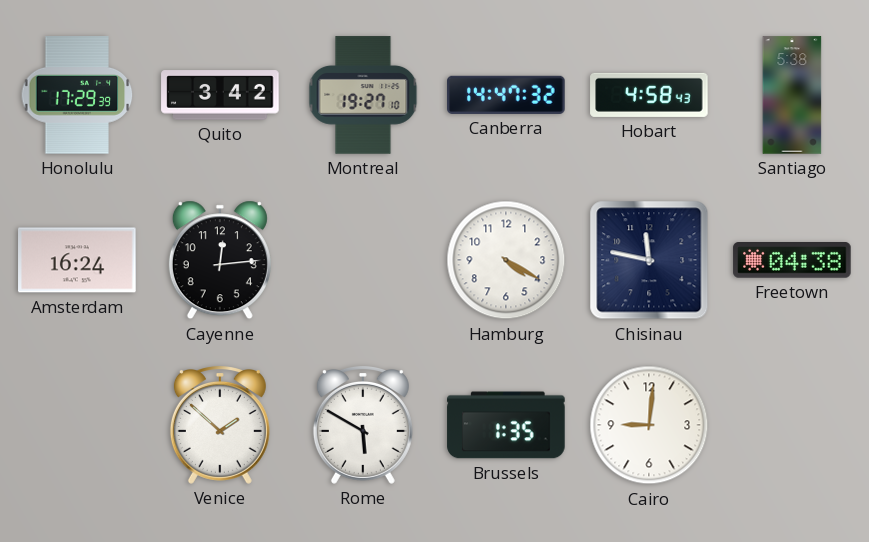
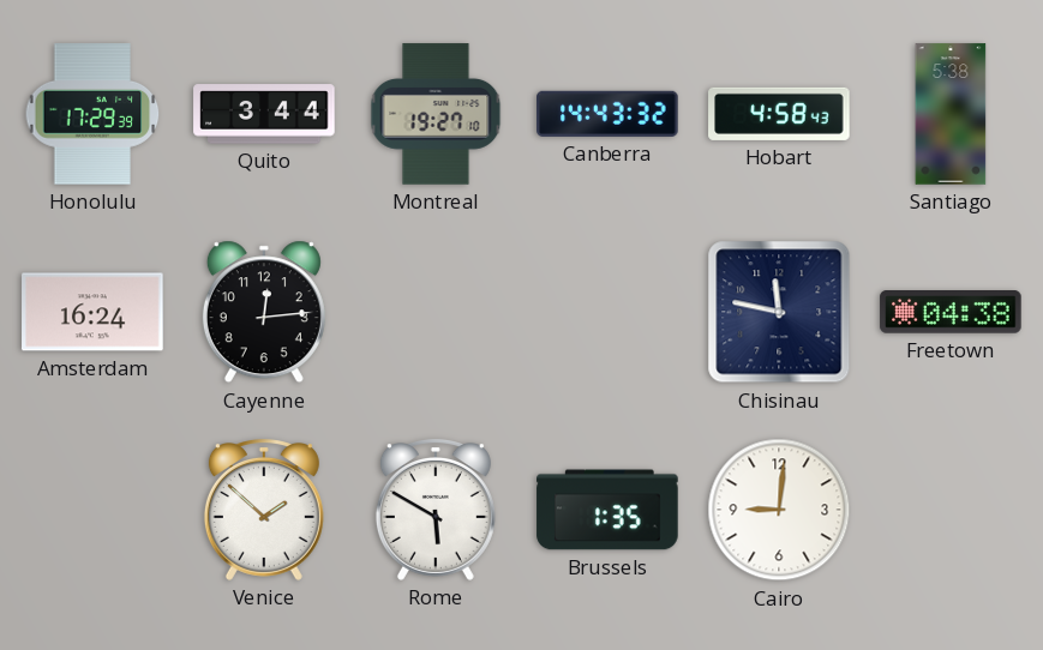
Quito: 3:42 -> 3:44 (264, 114)
Canberra: 14:47 -> 14:43 (607, 114)
Hamburg: 4:20 -> none (506, 260)
